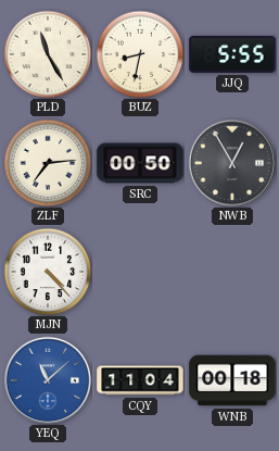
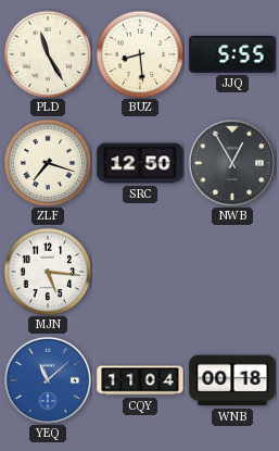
BUZ: 8:32 -> 8:29 (140, 54)
ZLF: 7:14 -> 7:18 (48, 163)
SRC: 00:50 -> 12:50 (140, 163)
MJN: 4:23 -> 5:16 (48, 272)
